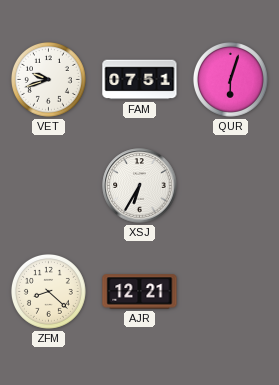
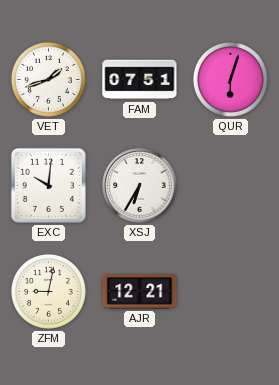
VET: 9:42 -> 1:42 (48, 79)
EXC: none -> 10:01 (48, 185)
ZFM: 8:22 -> 9:02 (48, 291)
